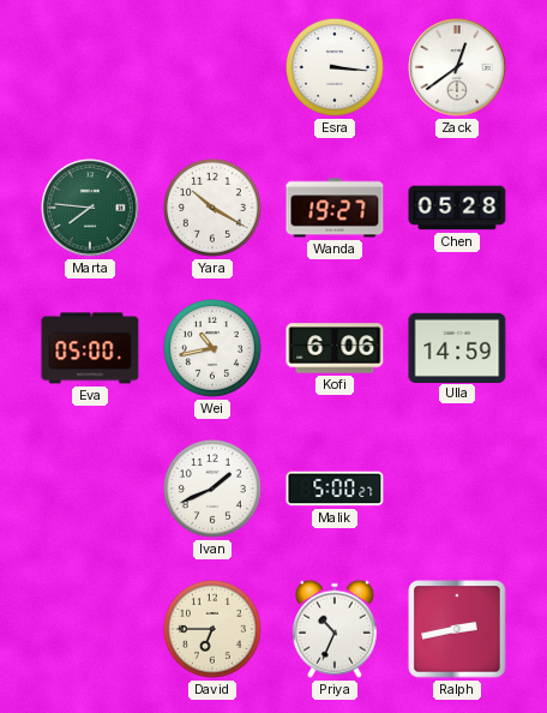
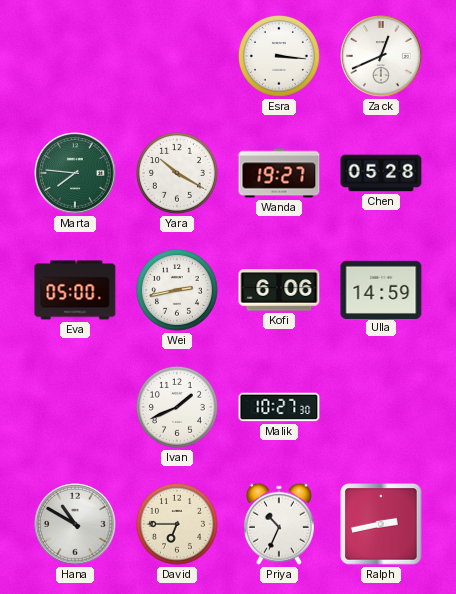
Zack: 12:39 -> 12:41 (381, 56)
Wei: 10:43 -> 2:43 (177, 290)
Malik: 5:00 -> 10:27 (279, 407)
Hana: none -> 10:50 (75, 524)
